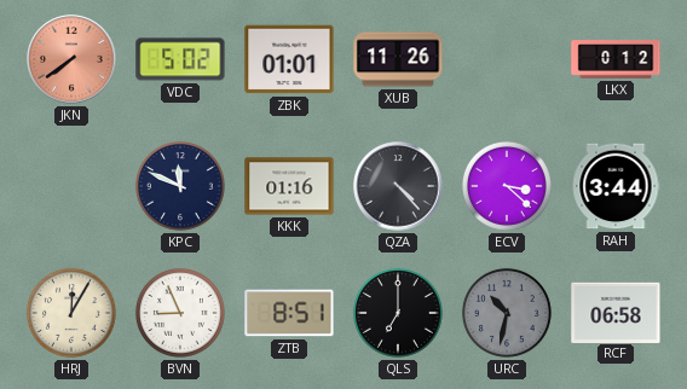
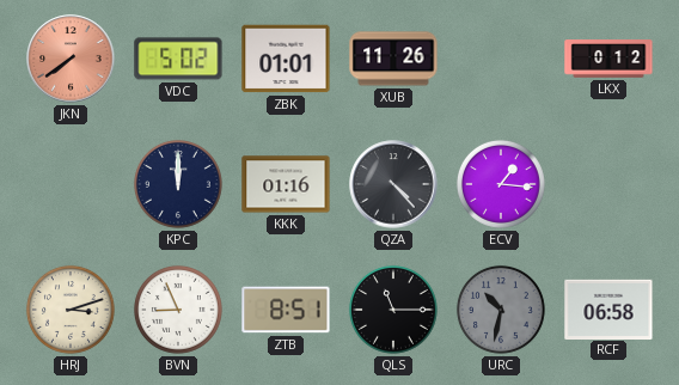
KPC: 11:49 -> 12:00 (178, 184)
ECV: 3:22 -> 1:16 (501, 184)
RAH: 3:44 -> none (616, 186)
HRJ: 12:05 -> 3:12 (71, 310)
QLS: 7:00 -> 11:15 (393, 310)
